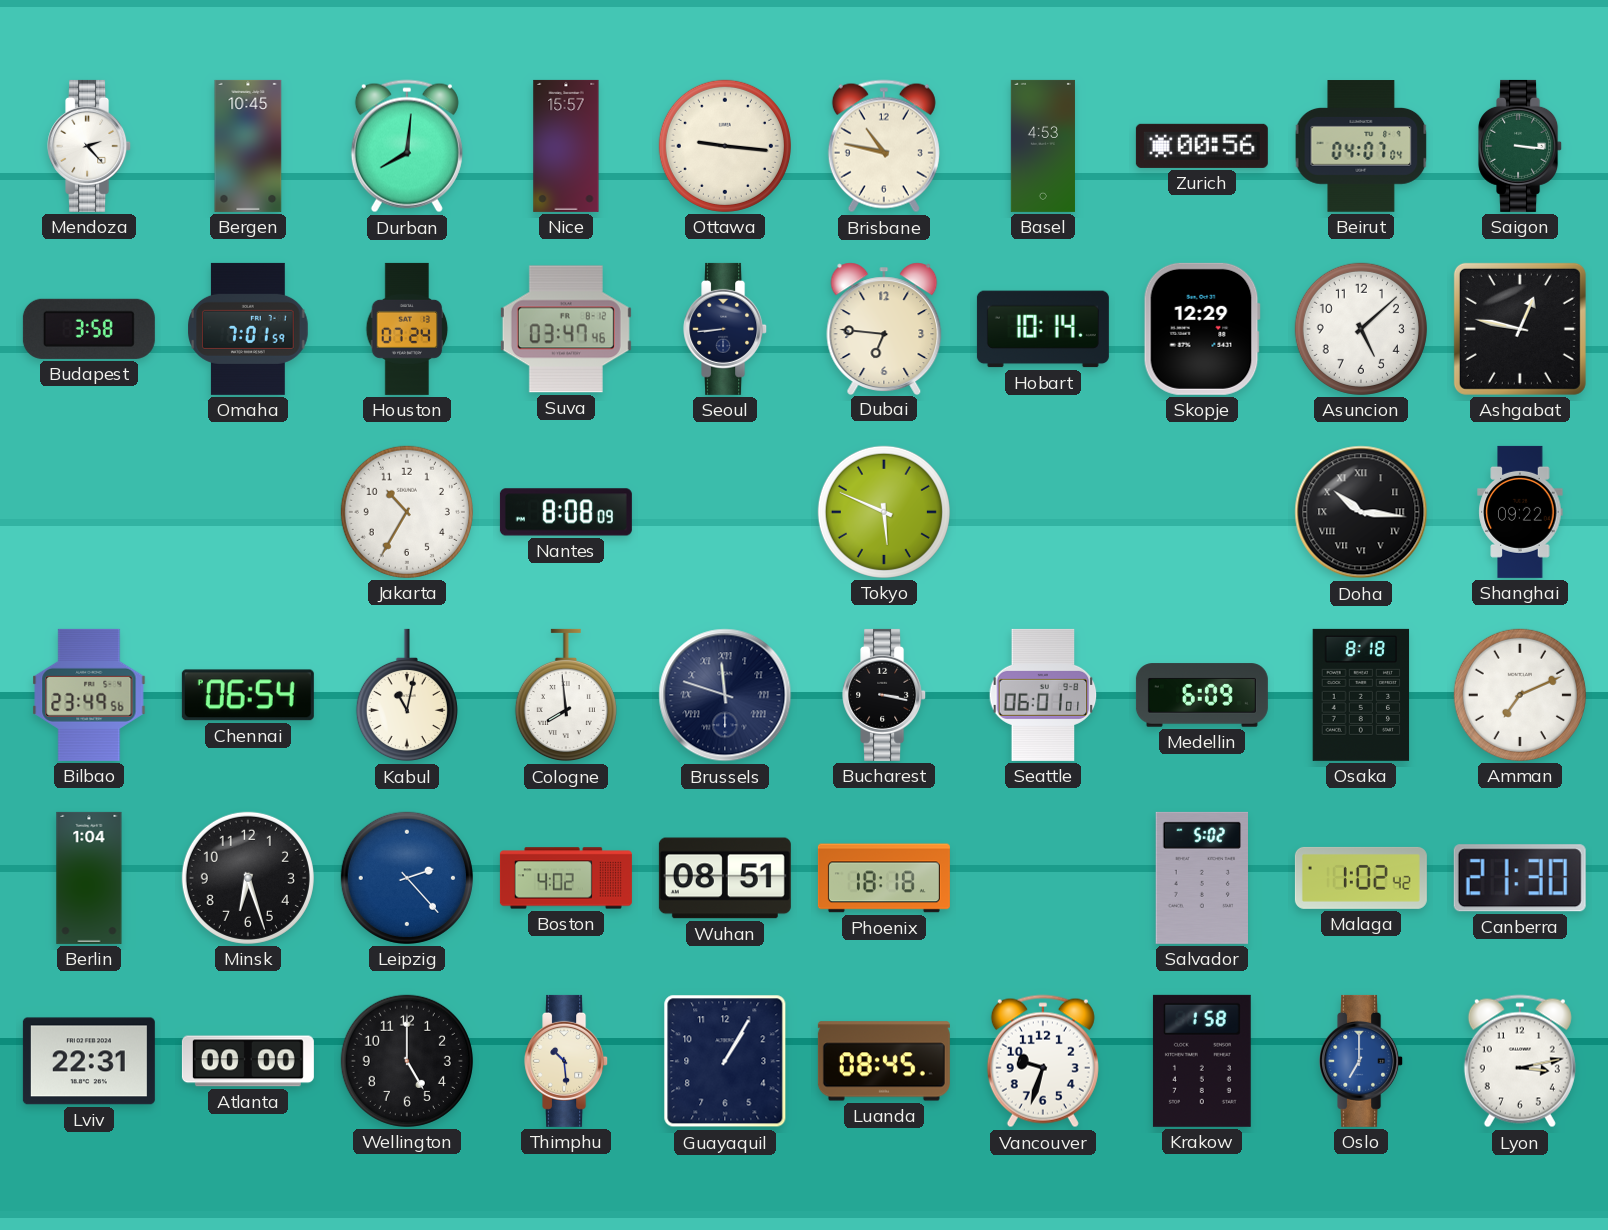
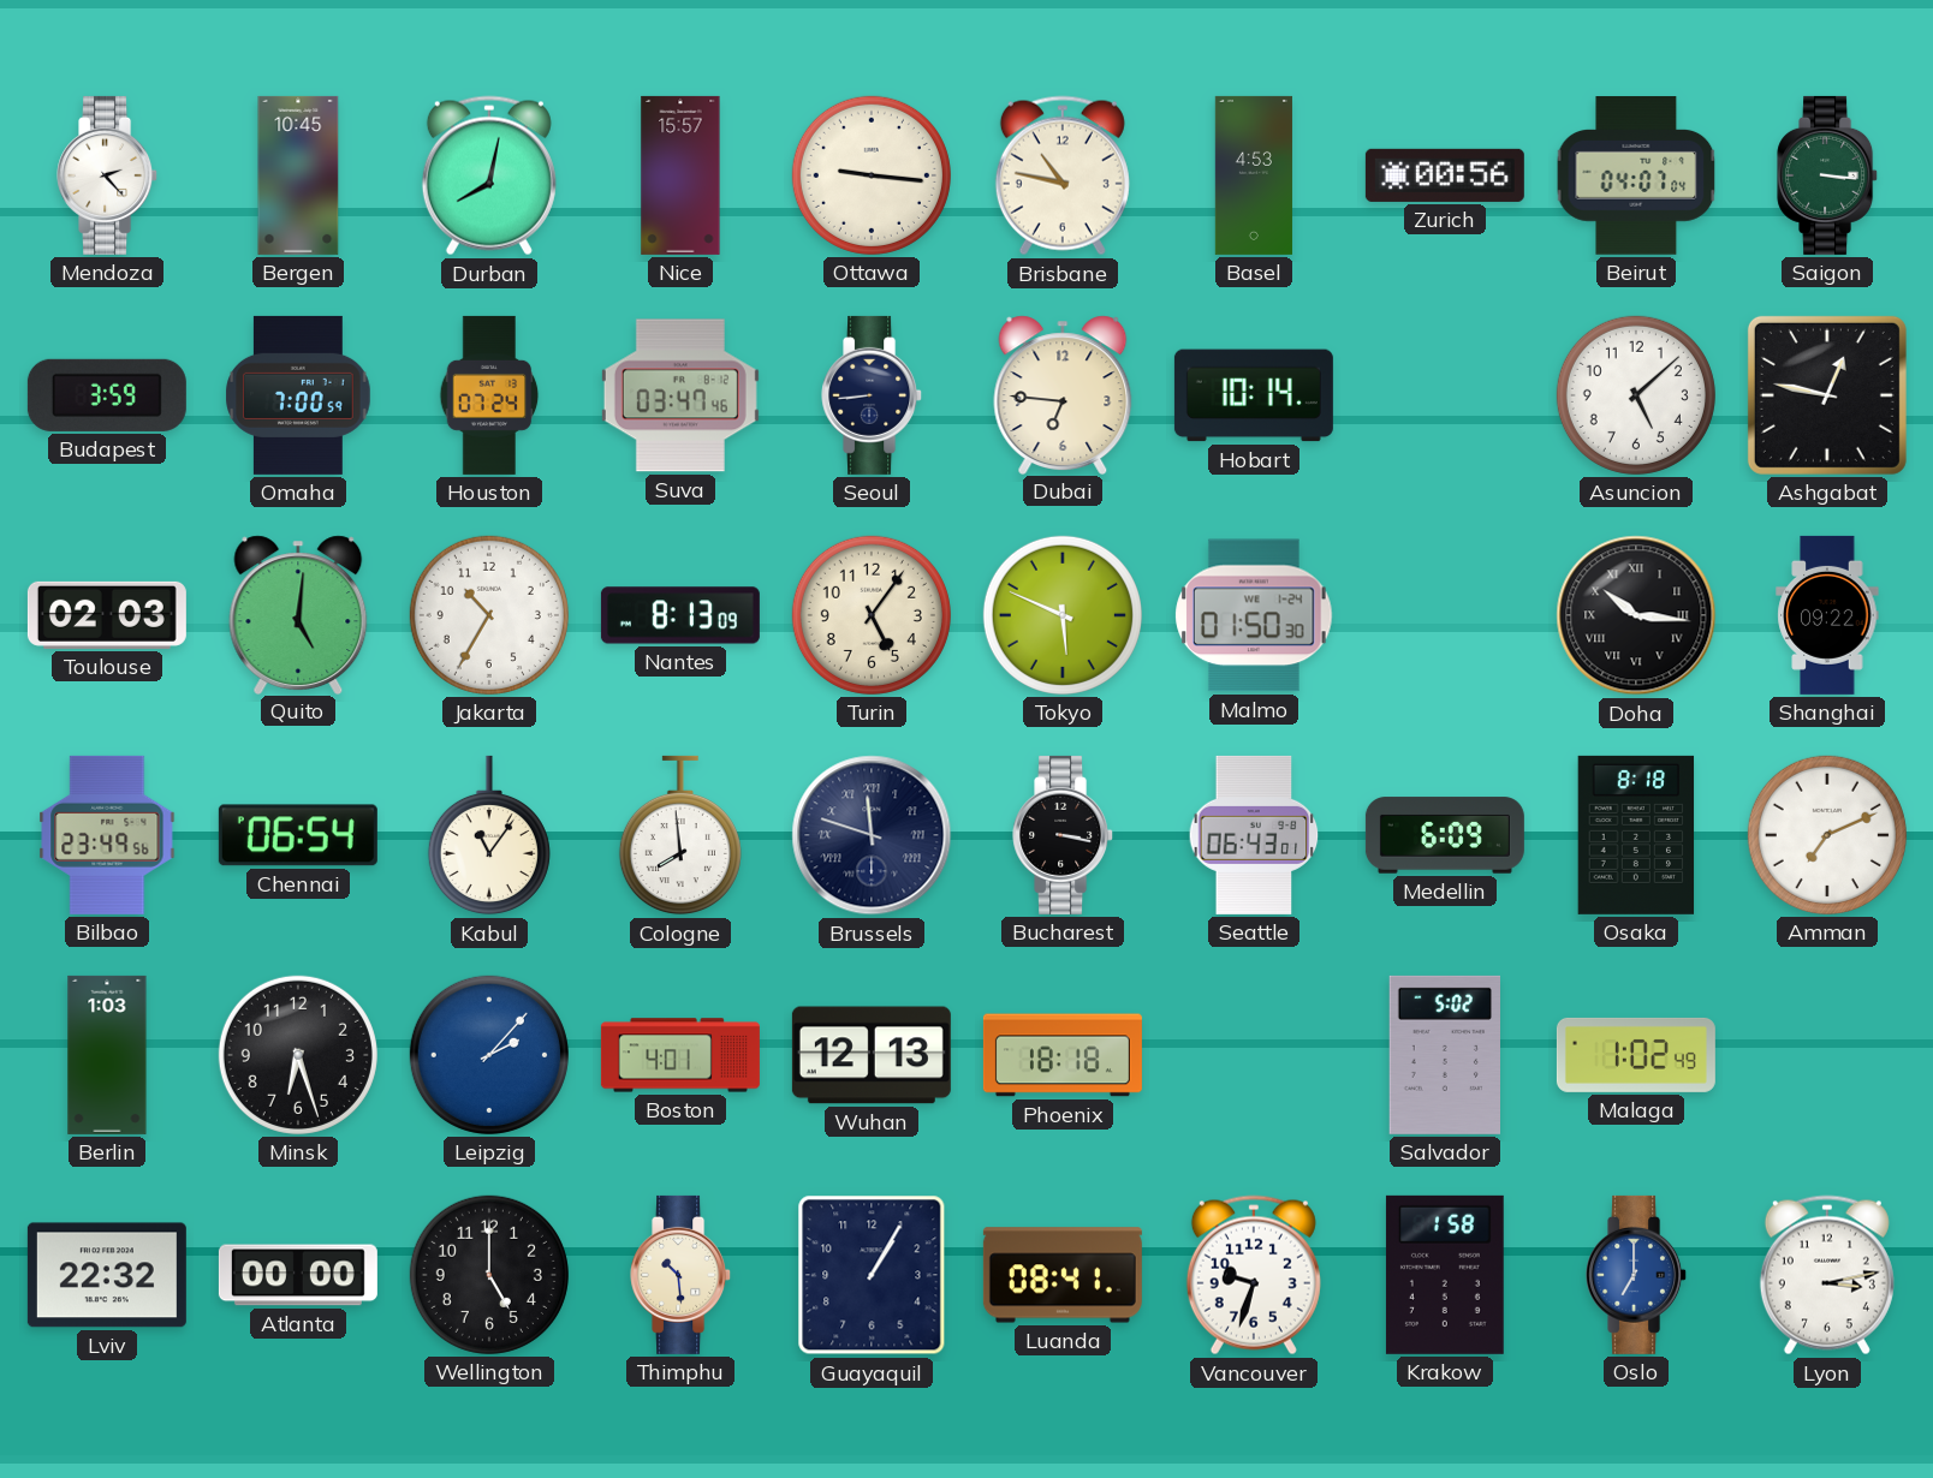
Durban: 8:01 -> 8:02 (489, 175)
Budapest: 3:58 -> 3:59 (107, 395)
Omaha: 7:01 -> 7:00 (298, 395)
Skopje: 12:29 -> none (1202, 329)
Toulouse: none -> 02:03 (107, 615)
Quito: none -> 5:01 (298, 614)
Nantes: 8:08 -> 8:13 (680, 615)
Turin: none -> 5:06 (872, 615)
Malmo: none -> 01:50 (1254, 615)
Kabul: 11:02 -> 11:06 (489, 835)
Seattle: 06:01 -> 06:43 (1254, 835)
Berlin: 1:04 -> 1:03 (107, 1055)
Leipzig: 2:23 -> 2:07 (489, 1055)
Boston: 4:02 -> 4:01 (680, 1055)
Wuhan: 08:51 -> 12:13 (872, 1055)
Malaga: 1:02:42 -> 1:02:49 (1636, 1055)
Canberra: 21:30 -> none (1520, 878)
Lviv: 22:31 -> 22:32 (107, 1275)
Luanda: 08:45 -> 08:41 (1063, 1275)
